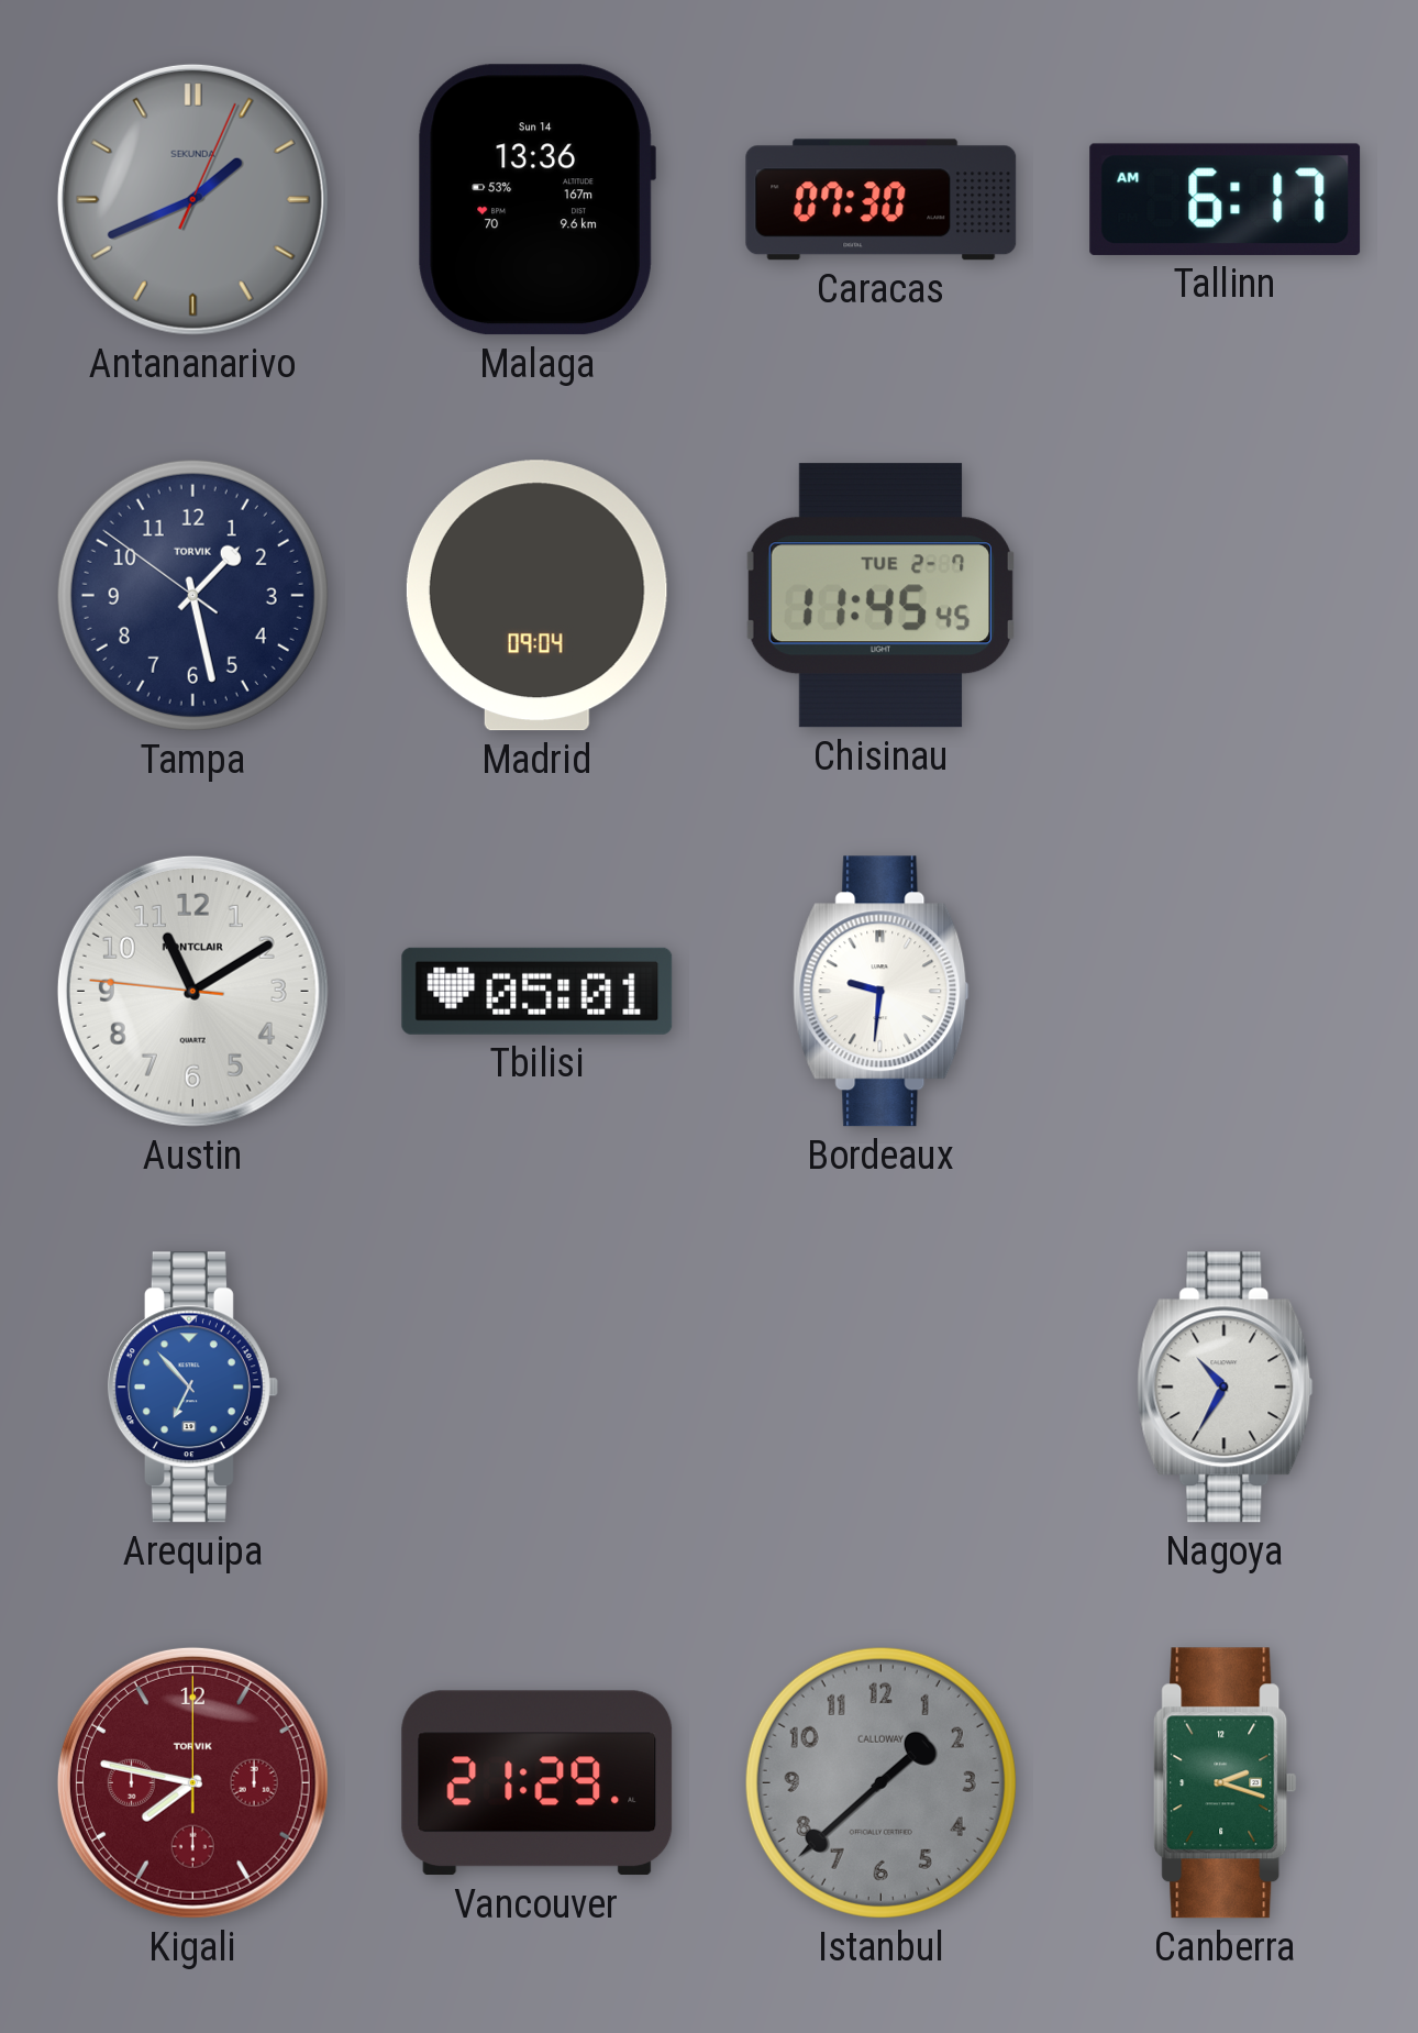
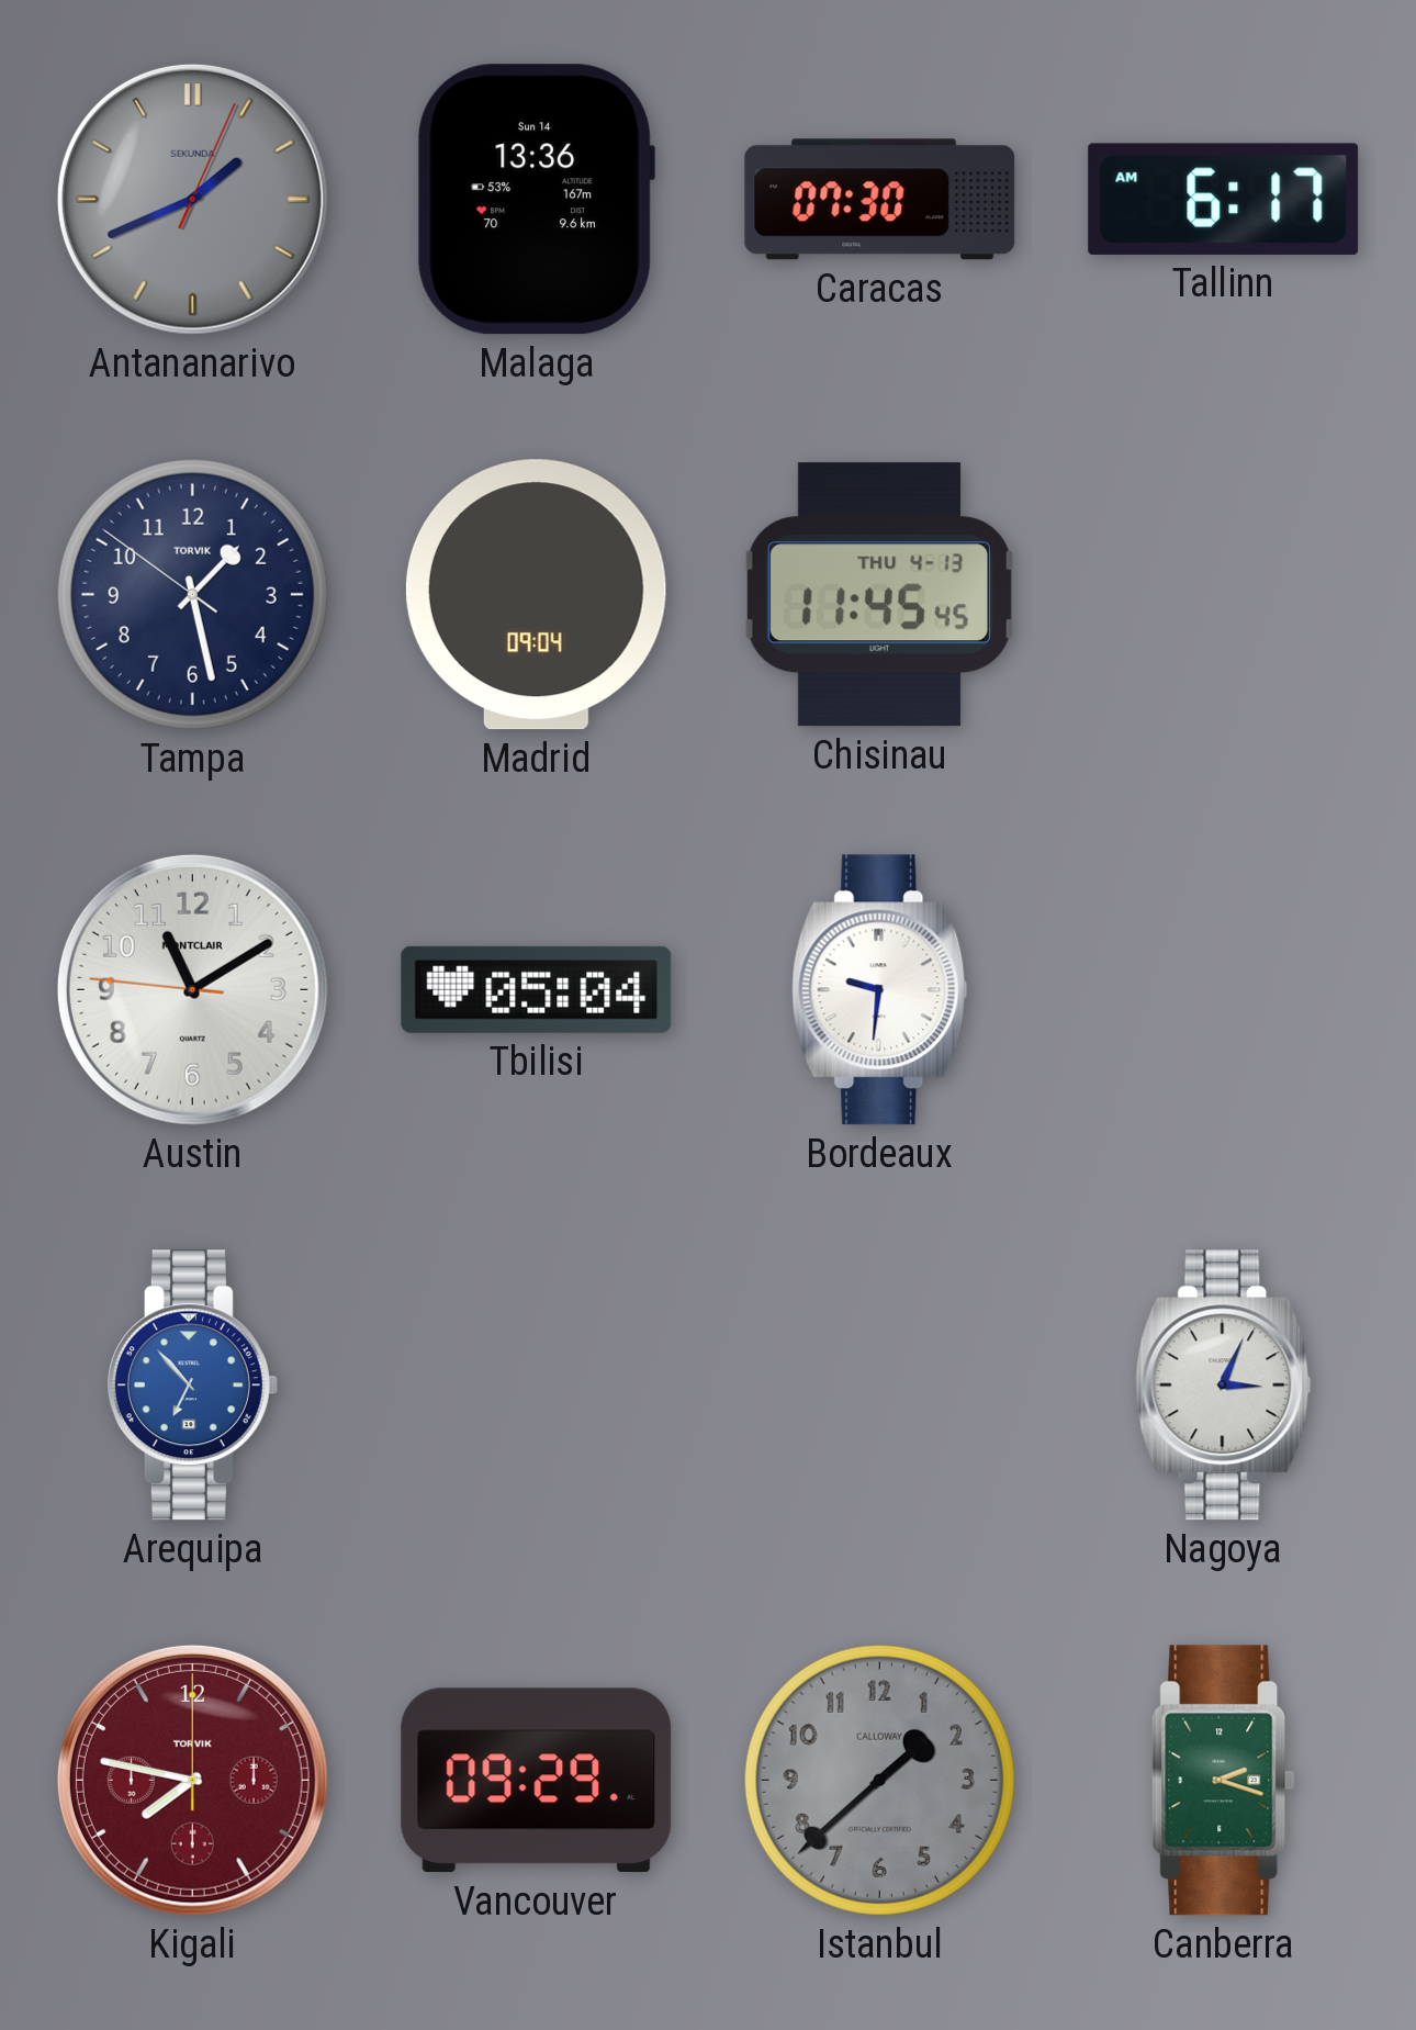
Chisinau date: TUE 2-7 -> THU 4-13 (880, 595)
Tbilisi: 05:01 -> 05:04 (537, 989)
Nagoya: 10:35 -> 3:04 (1224, 1386)
Vancouver: 21:29 -> 09:29 (537, 1781)
